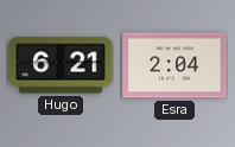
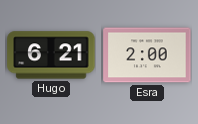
Esra: 2:04 -> 2:00 (147, 55)
